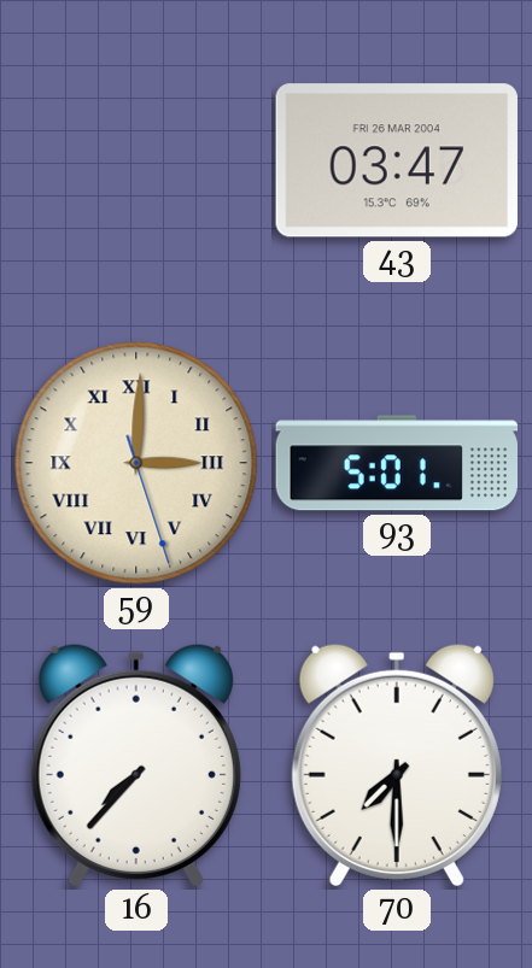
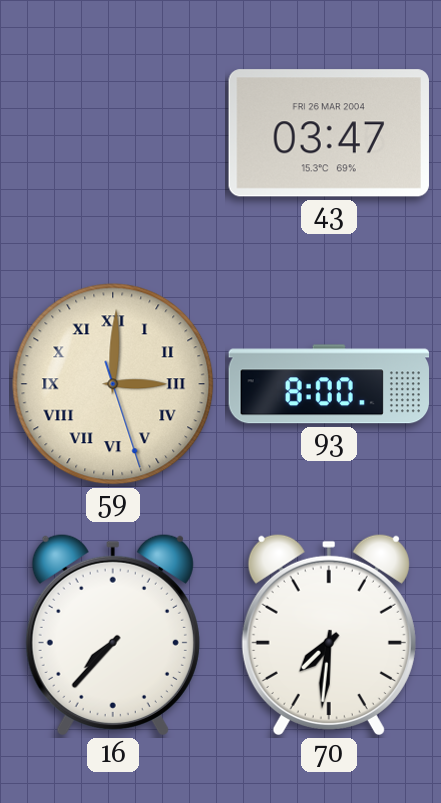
93: 5:01 -> 8:00 (328, 384)
70: 7:30 -> 7:31 (329, 634)
